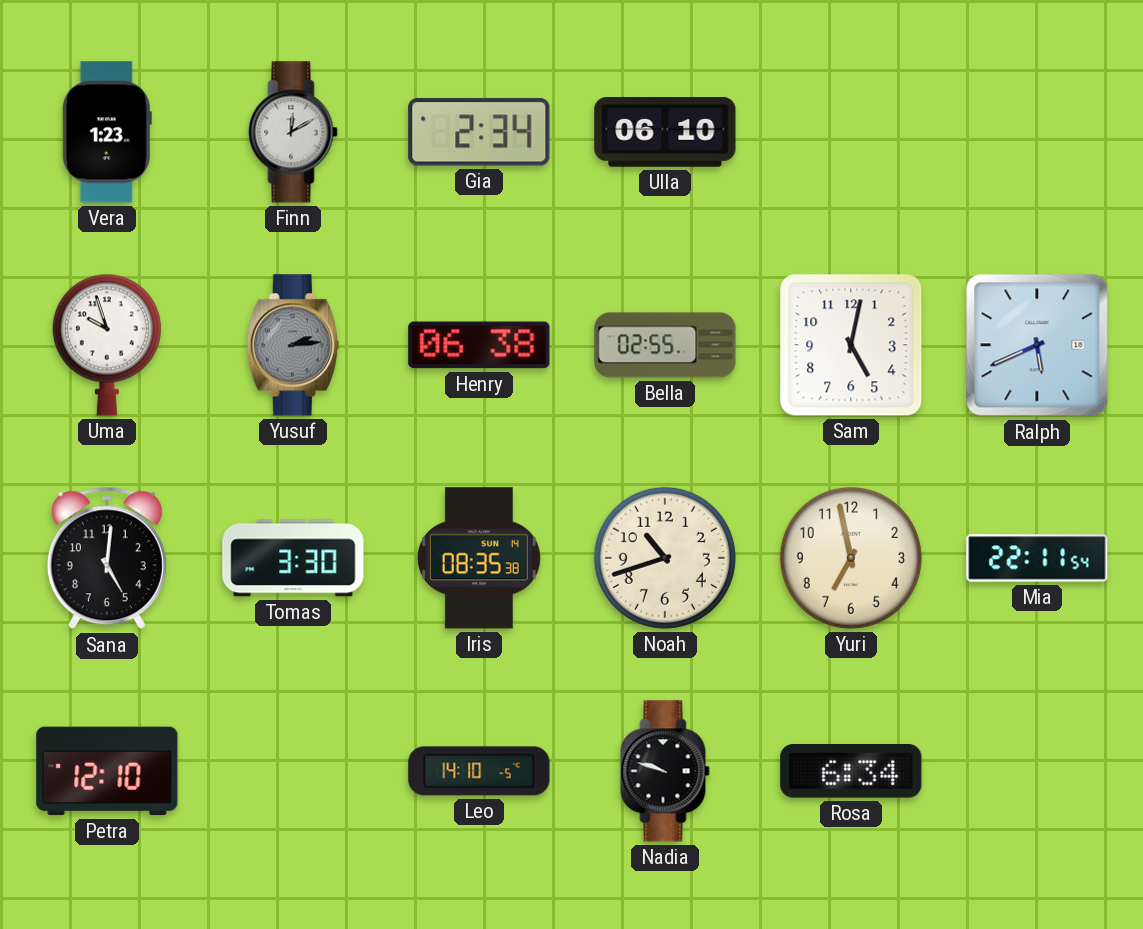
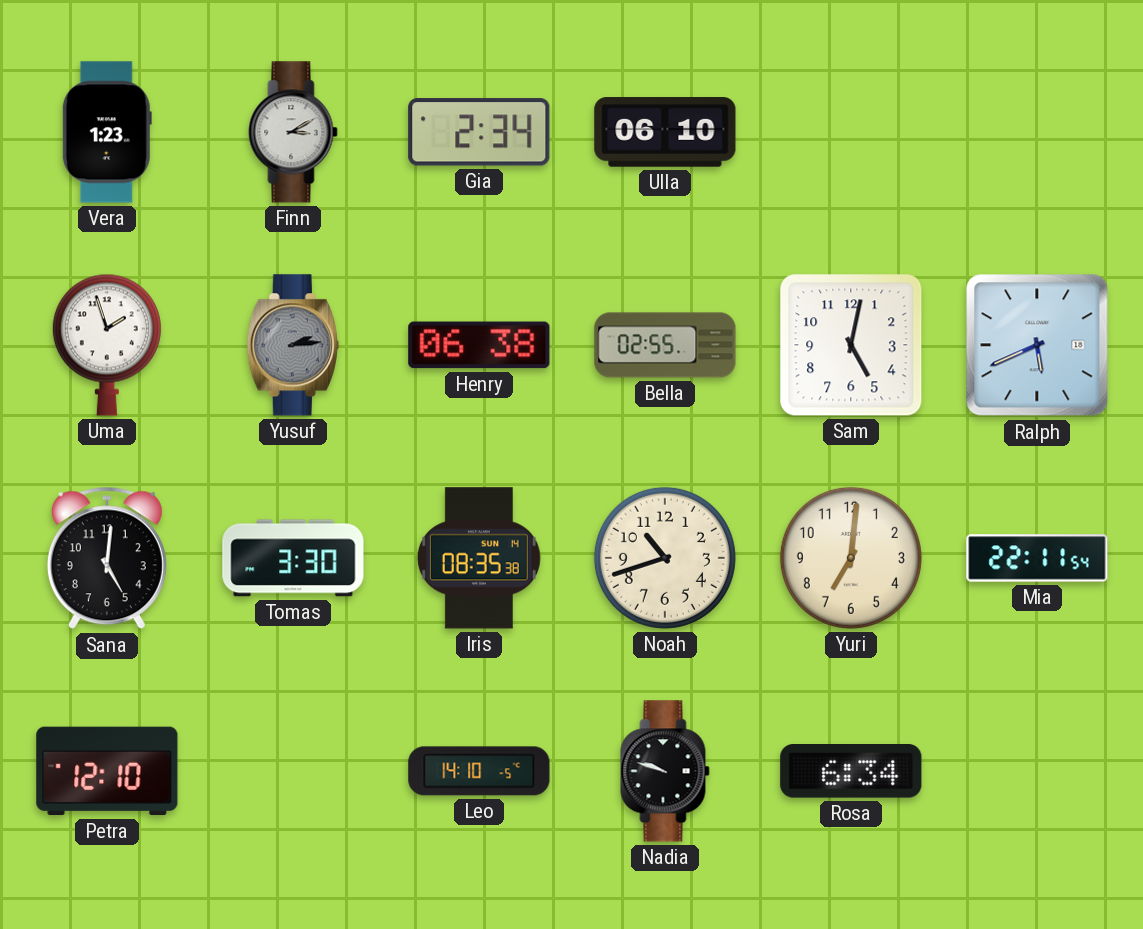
Finn: 12:10 -> 3:10 (293, 132)
Uma: 9:57 -> 1:57 (107, 345)
Yuri: 6:58 -> 7:01 (851, 558)
